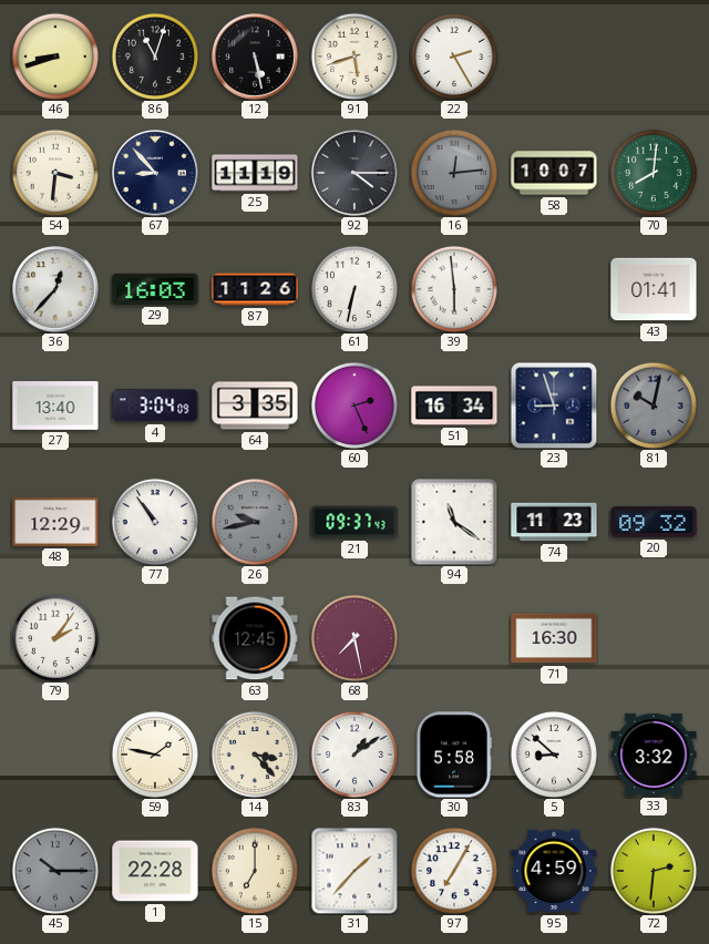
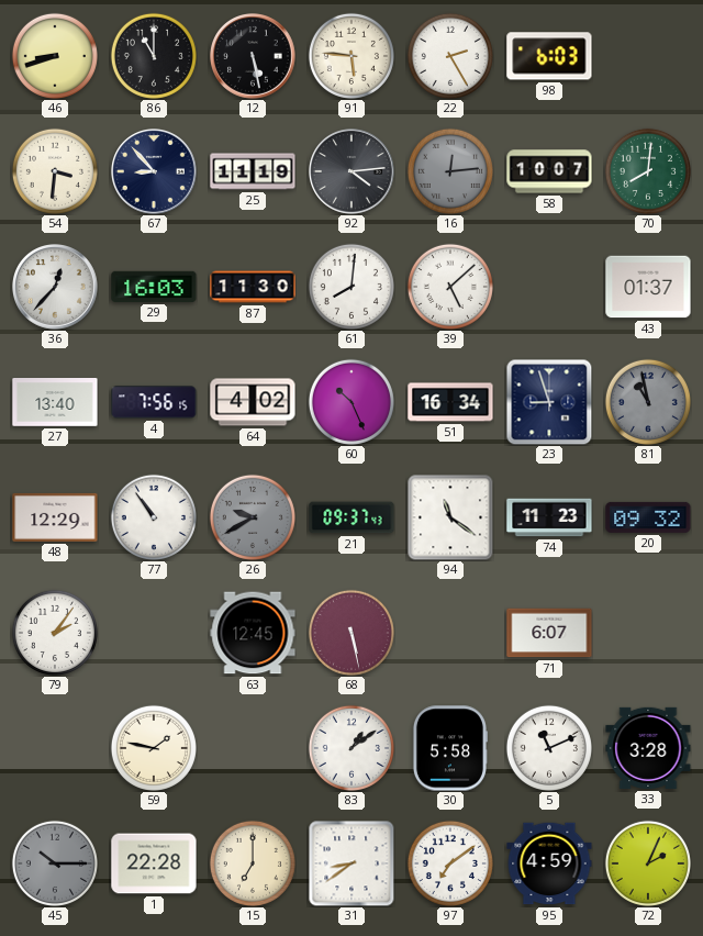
86: 11:03 -> 11:00 (154, 56)
91: 5:42 -> 5:46 (351, 56)
98: none -> 6:03 (549, 56)
92: 4:15 -> 4:14 (353, 172)
87: 11:26 -> 11:30 (253, 287)
61: 6:32 -> 8:01 (351, 287)
39: 5:59 -> 5:08 (450, 287)
43: 01:41 -> 01:37 (648, 287)
4: 3:04 -> 7:56 (154, 402)
64: 3:35 -> 4:02 (253, 402)
60: 2:26 -> 10:26 (351, 402)
81: 10:02 -> 10:58 (648, 402)
26: 9:43 -> 9:40 (253, 517)
68: 7:28 -> 5:28 (351, 633)
71: 16:30 -> 6:07 (549, 633)
14: 3:23 -> none (255, 755)
5: 8:52 -> 11:11 (549, 748)
33: 3:32 -> 3:28 (648, 748)
31: 1:37 -> 8:39 (351, 863)
97: 7:05 -> 7:09 (450, 863)
72: 2:31 -> 2:04 (648, 863)
